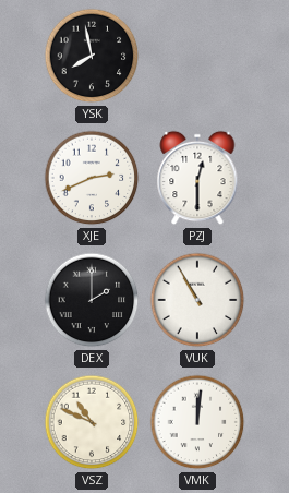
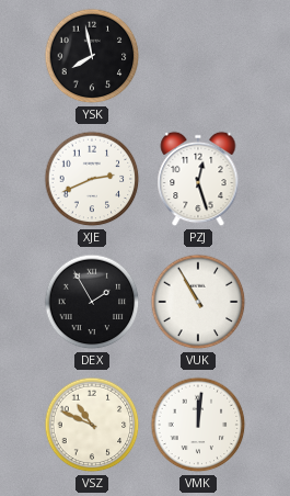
PZJ: 12:30 -> 12:27 (198, 179)
DEX: 2:00 -> 1:55 (92, 302)
